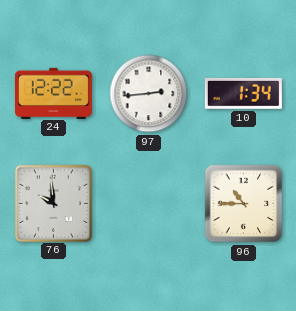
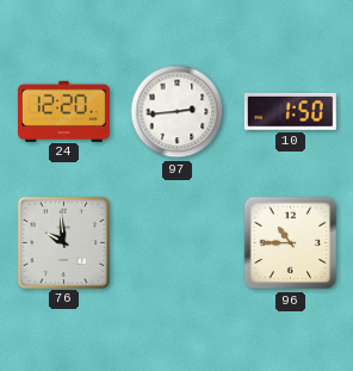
24: 12:22 -> 12:20 (63, 111)
10: 1:34 -> 1:50 (290, 111)
